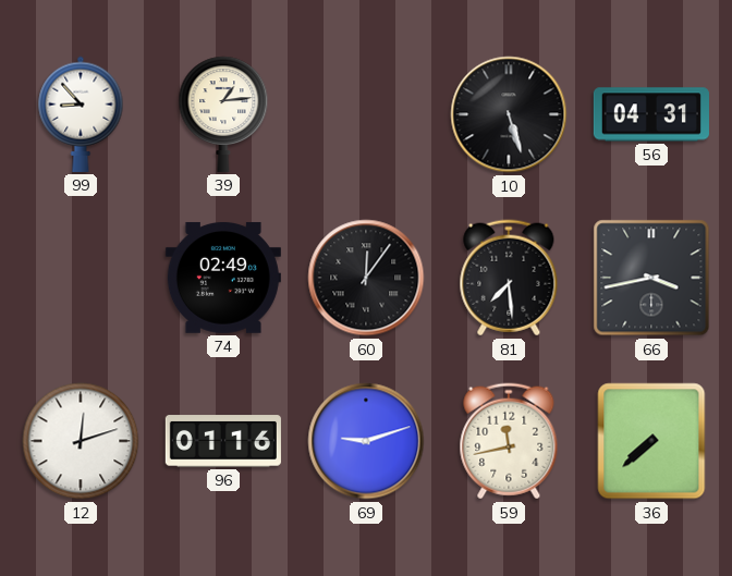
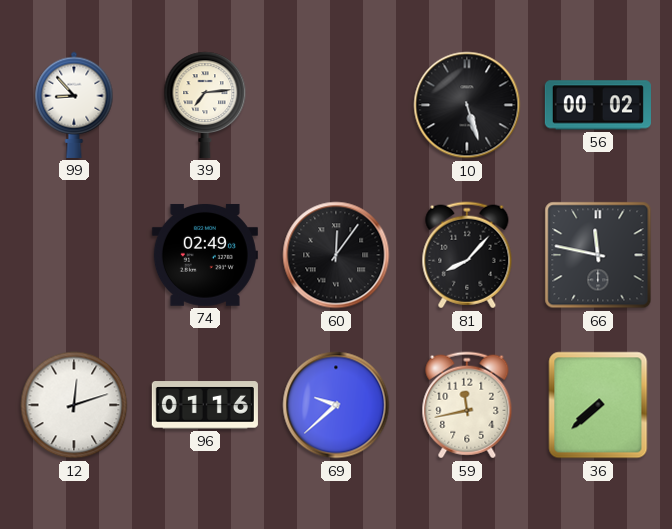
39: 1:14 -> 7:14 (205, 105)
56: 04:31 -> 00:02 (598, 105)
81: 7:29 -> 8:07 (467, 255)
66: 3:43 -> 11:47 (598, 255)
69: 9:12 -> 9:38 (336, 405)
